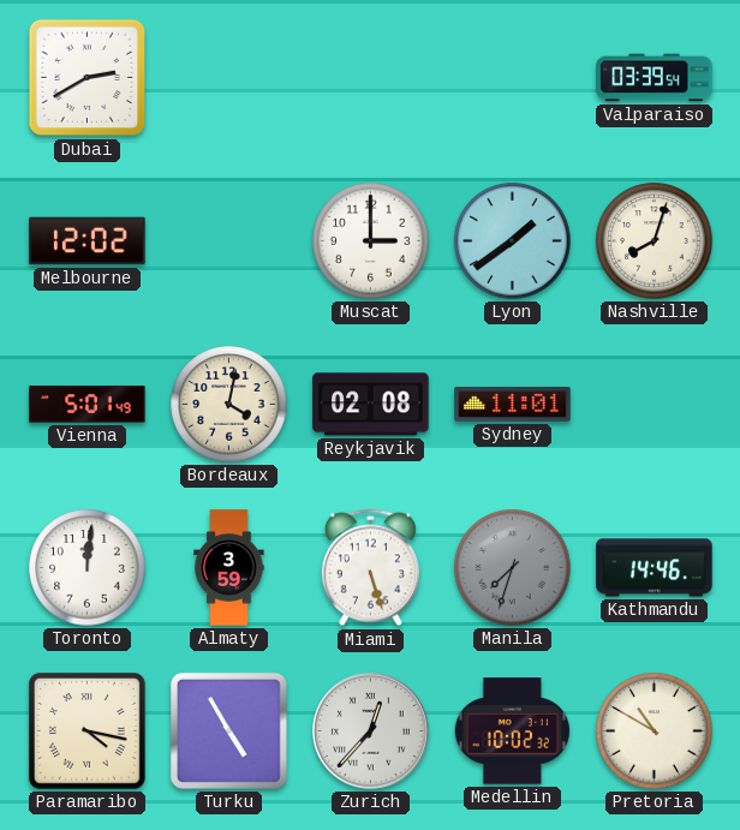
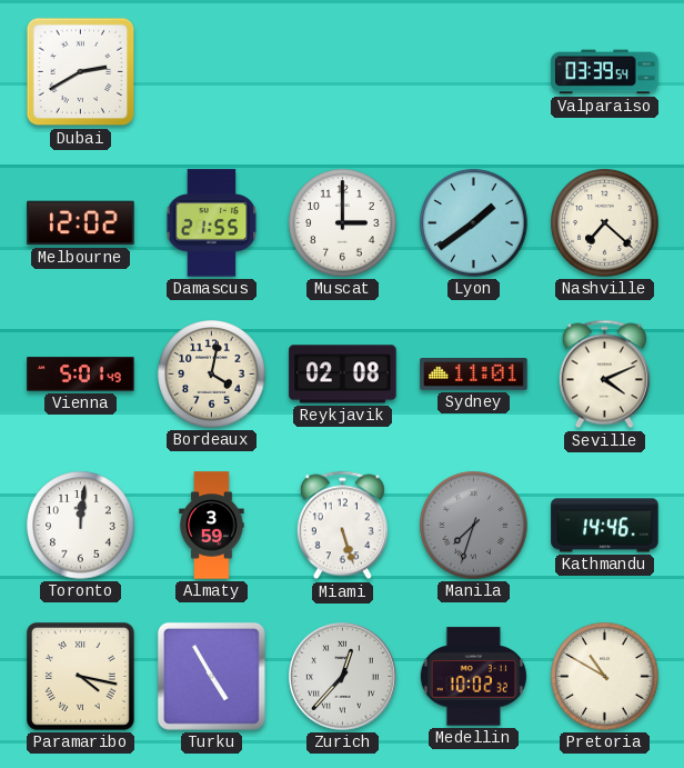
Damascus: none -> 21:55 (212, 223)
Nashville: 8:03 -> 7:22 (605, 223)
Seville: none -> 4:11 (604, 375)
